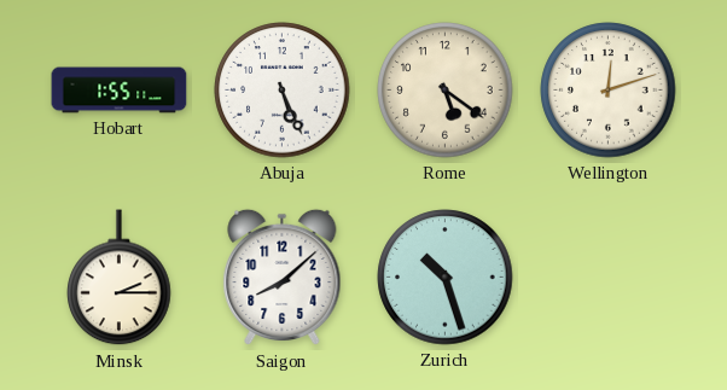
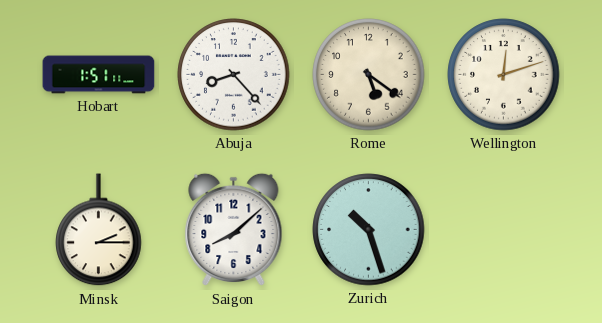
Hobart: 1:55 -> 1:51 (99, 75)
Abuja: 5:26 -> 8:23 (234, 75)
